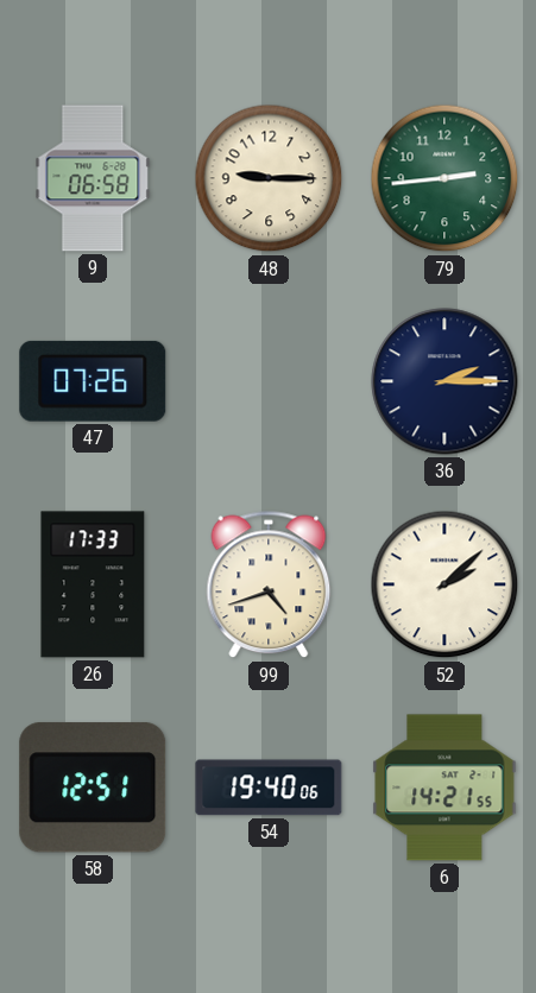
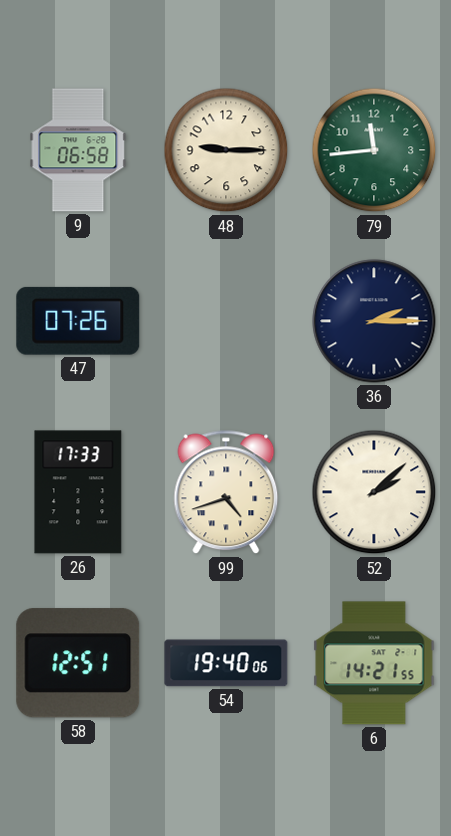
79: 2:44 -> 11:44 (374, 150)
